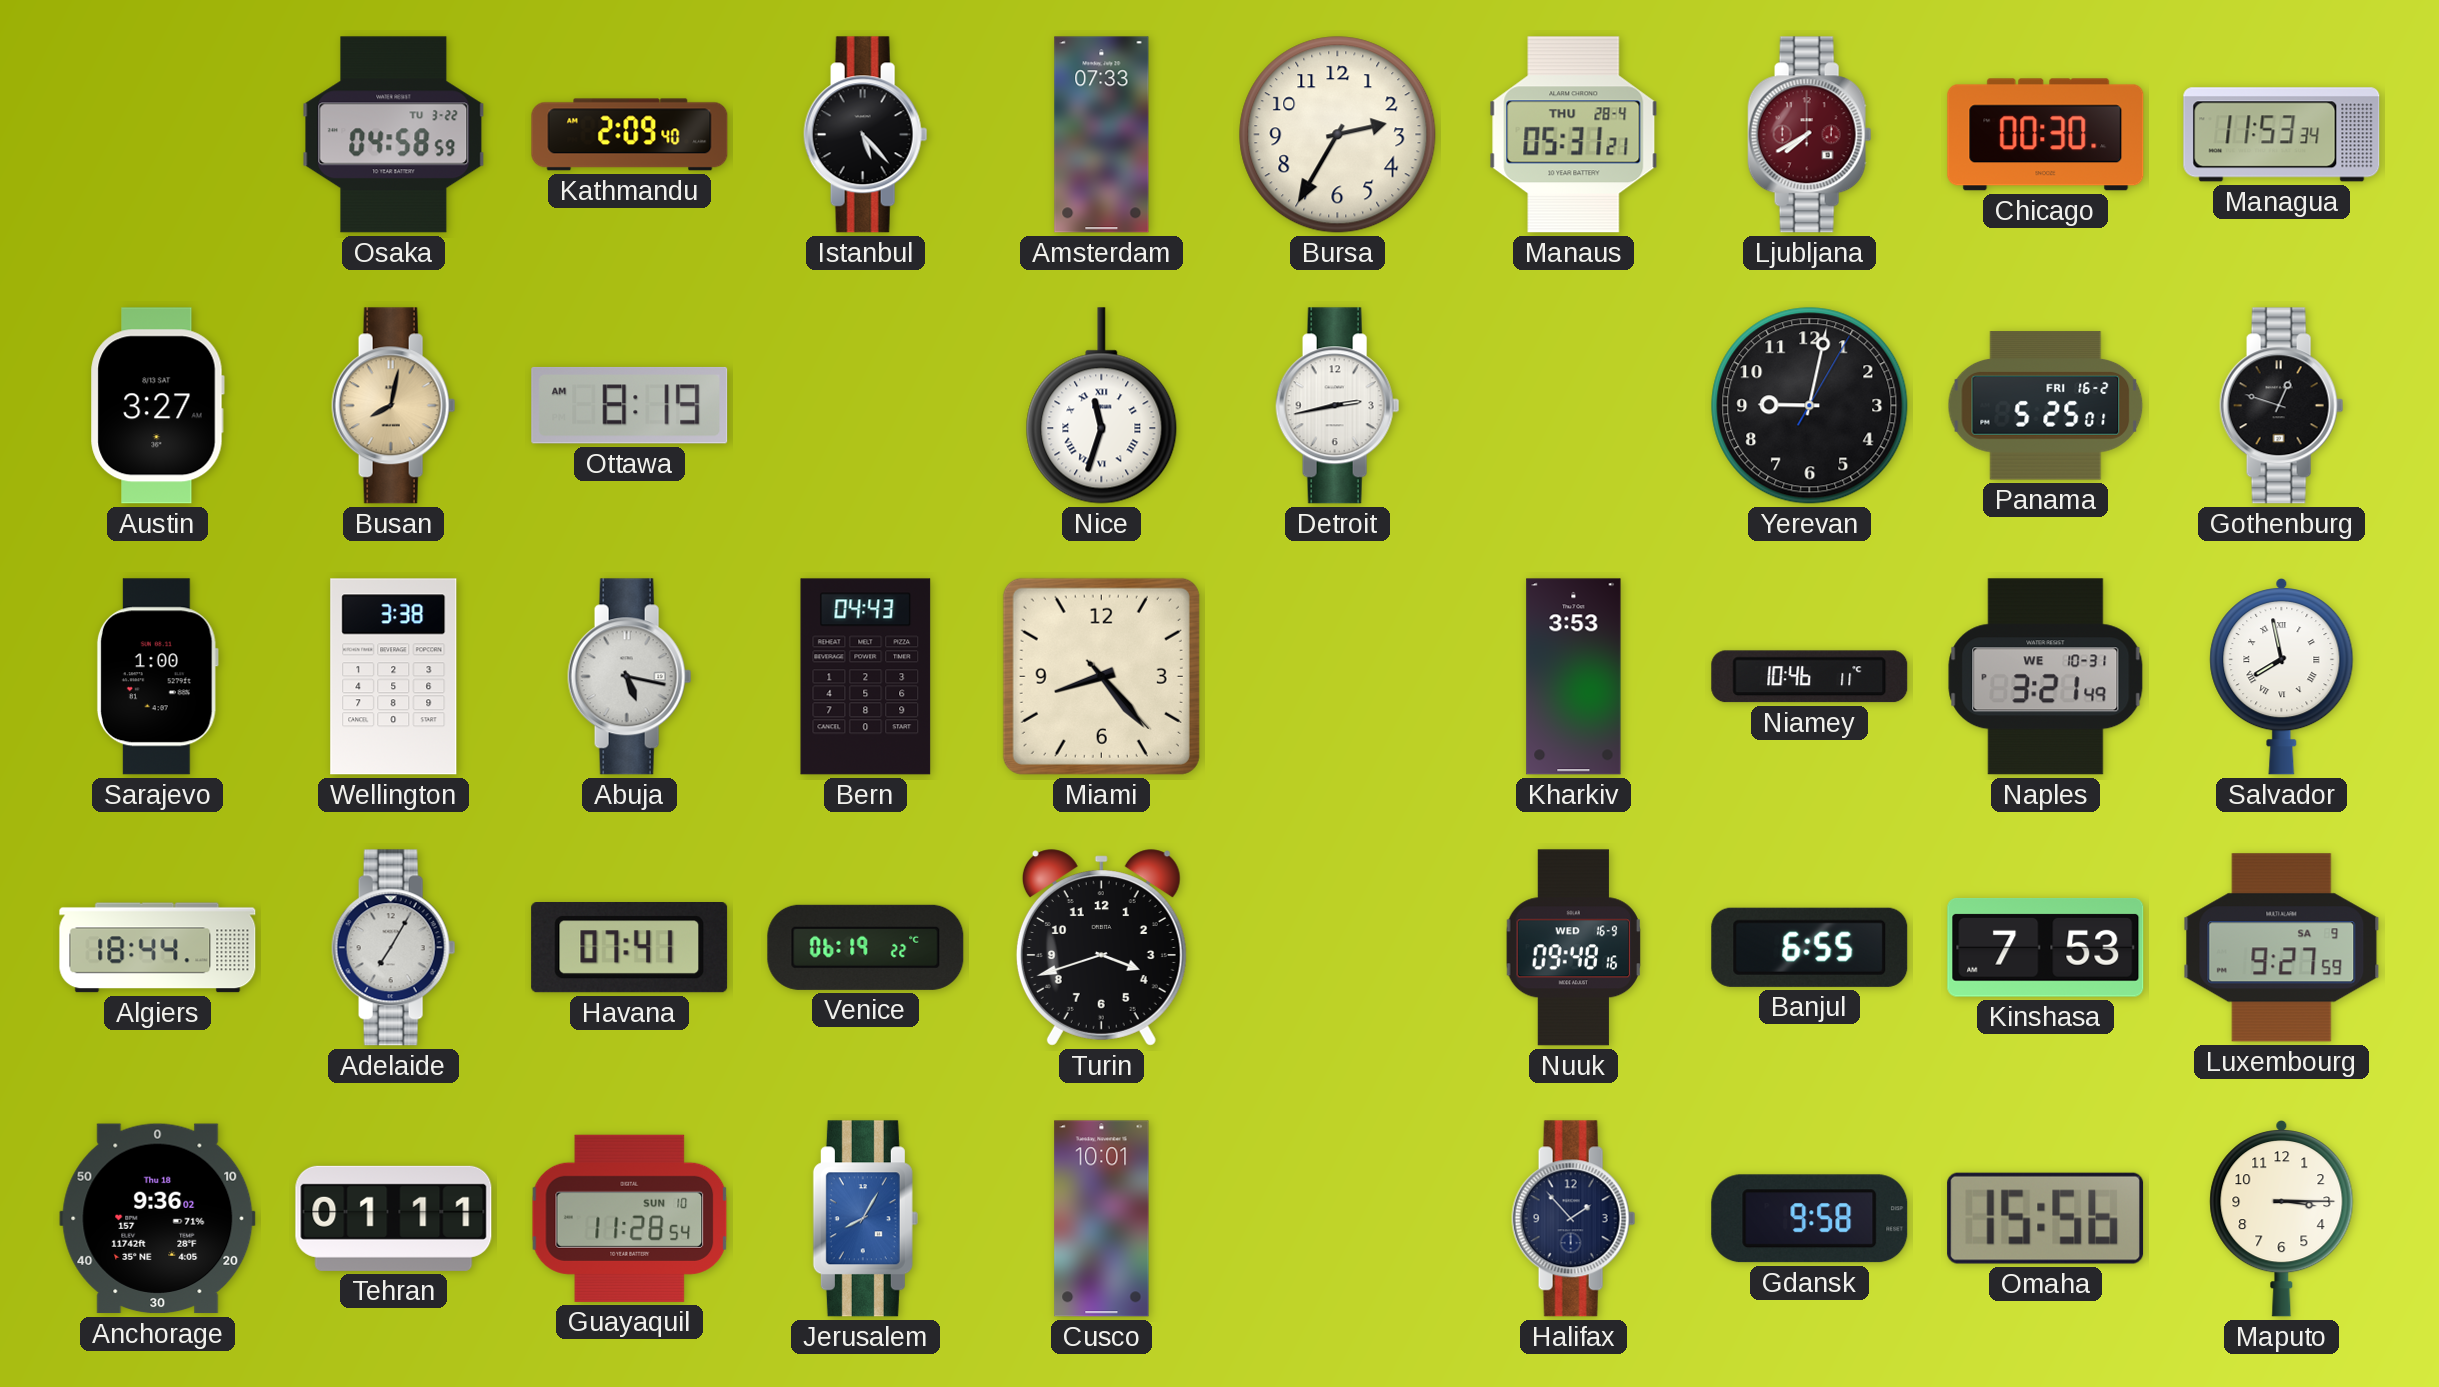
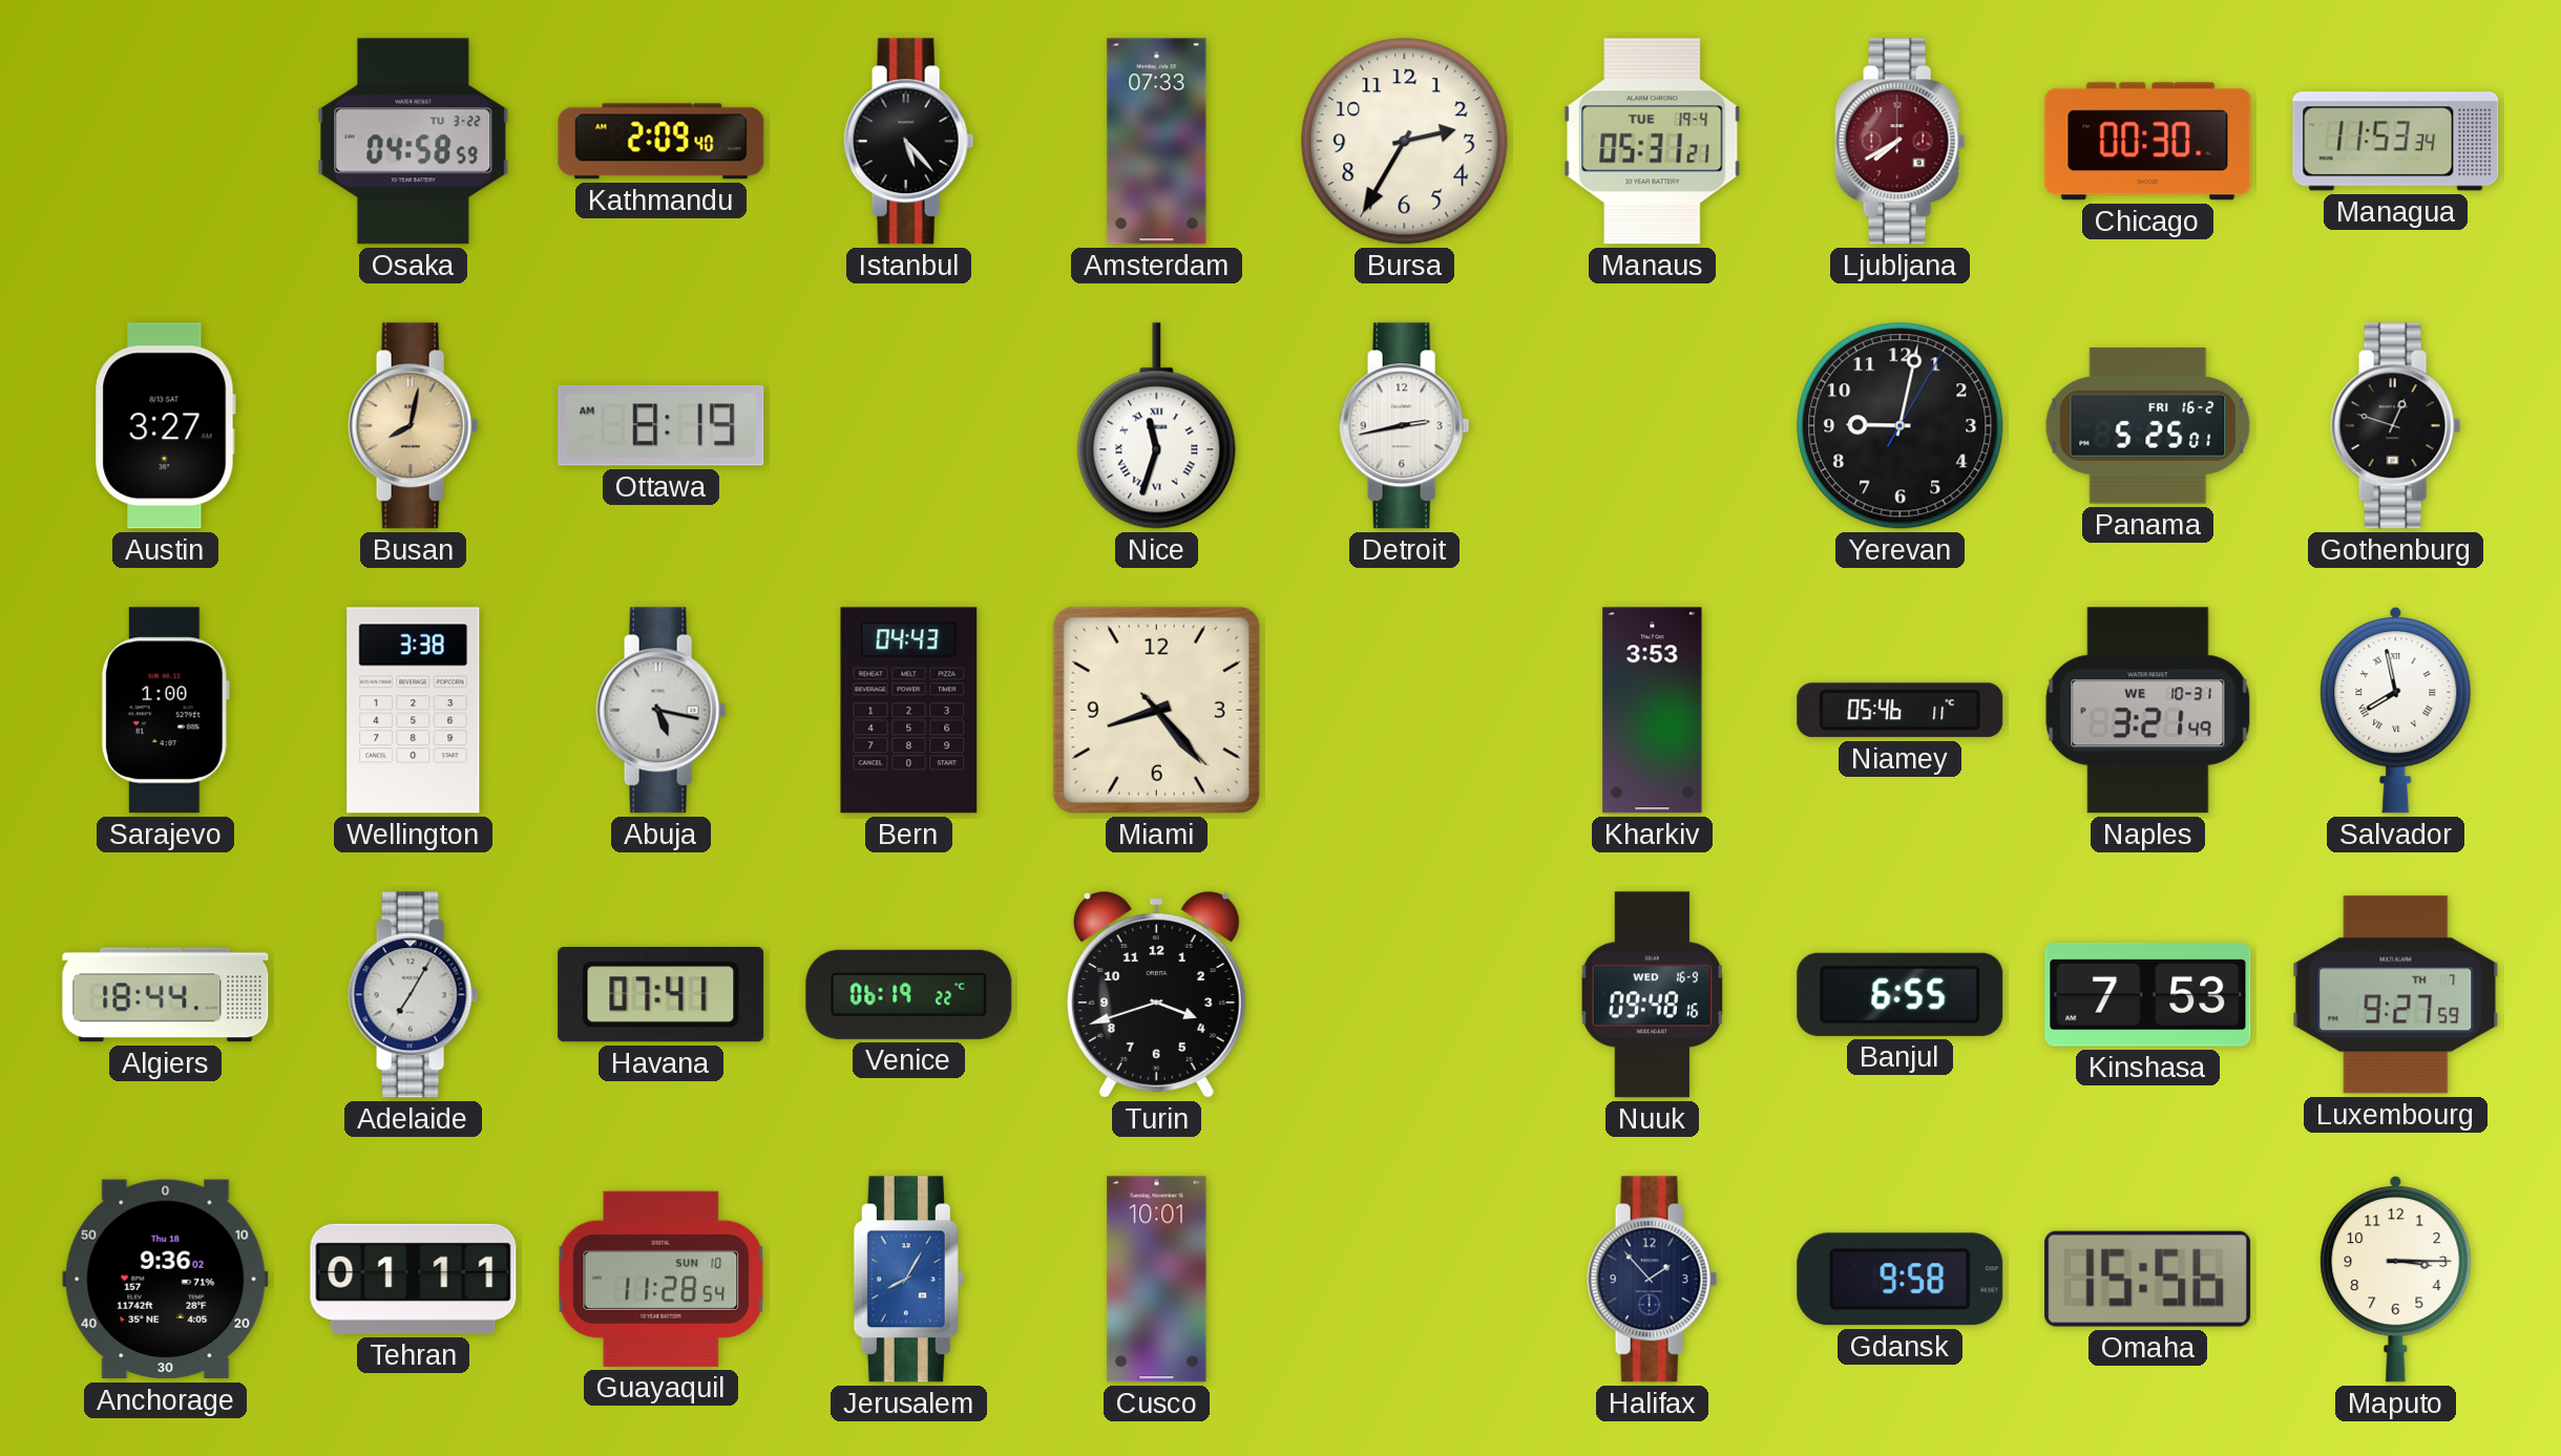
Manaus date: THU 28-4 -> TUE 19-4 (1653, 142)
Niamey: 10:46 -> 05:46 (1901, 711)
Luxembourg date: SA 9 -> TH 7 (2396, 995)
